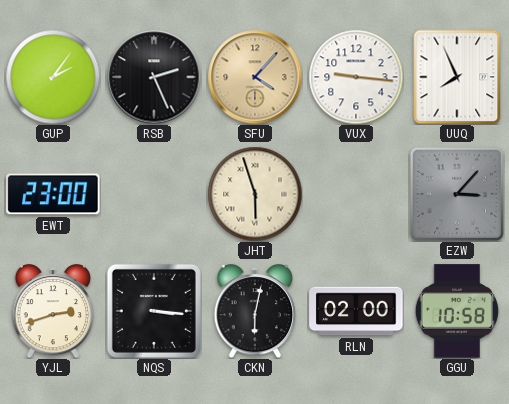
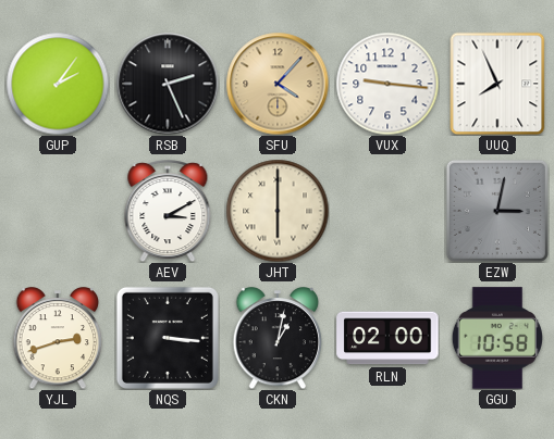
EWT: 23:00 -> none (53, 194)
AEV: none -> 3:10 (168, 212)
JHT: 5:57 -> 6:00 (278, 211)
EZW: 3:07 -> 3:02 (497, 211)
CKN: 6:02 -> 1:02 (278, 339)
